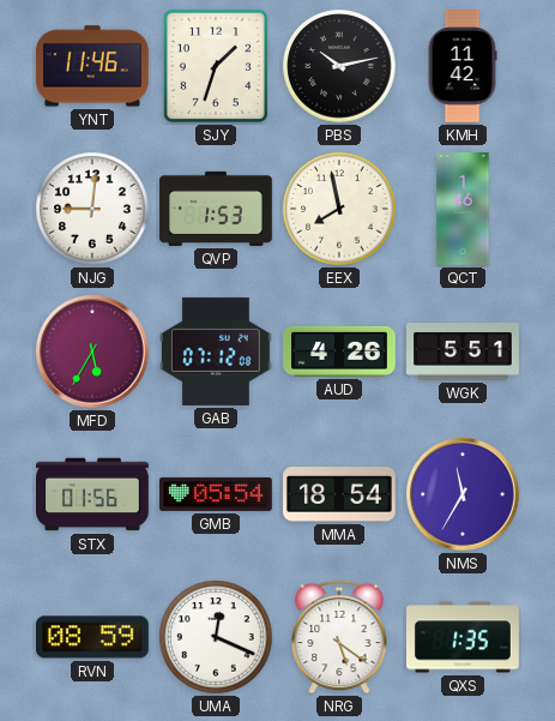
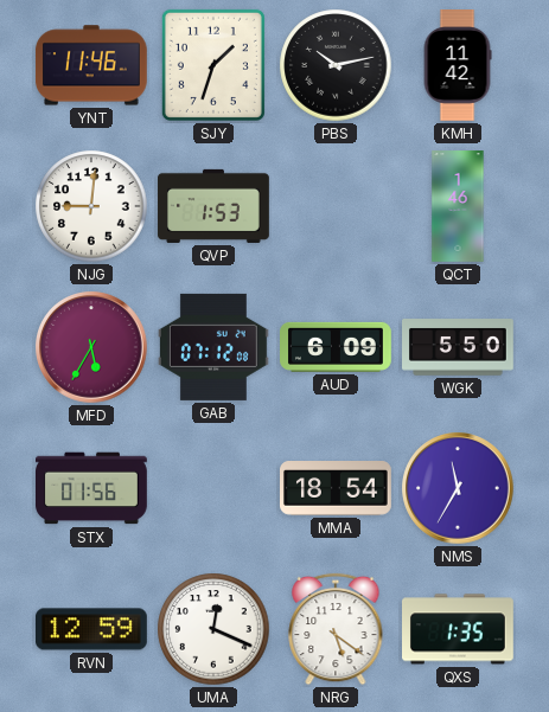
EEX: 7:58 -> none (339, 209)
AUD: 4:26 -> 6:09 (337, 347)
WGK: 5:51 -> 5:50 (459, 347)
GMB: 05:54 -> none (217, 494)
RVN: 08:59 -> 12:59 (92, 629)
